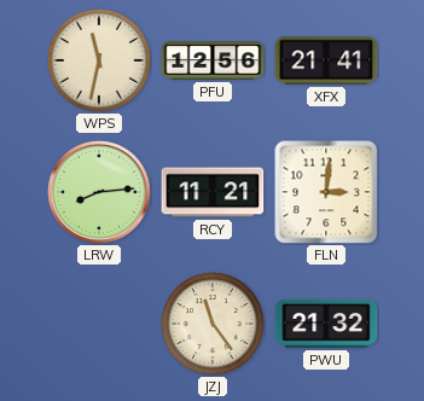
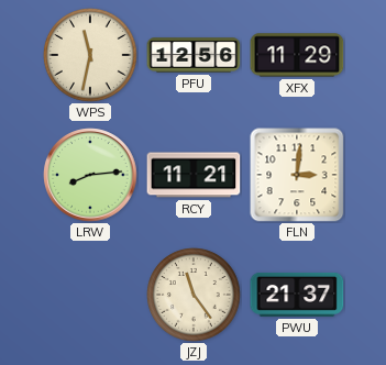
XFX: 21:41 -> 11:29 (297, 55)
PWU: 21:32 -> 21:37 (297, 295)
